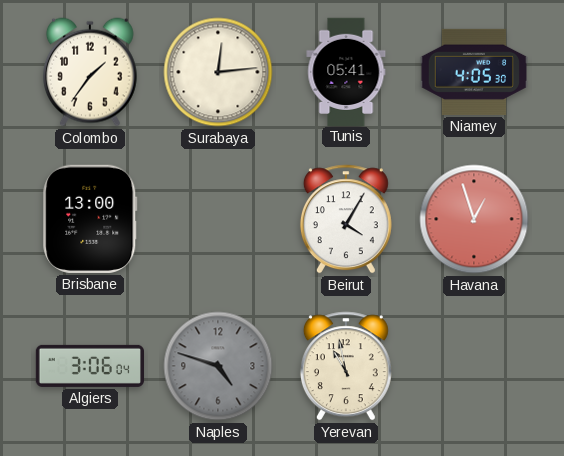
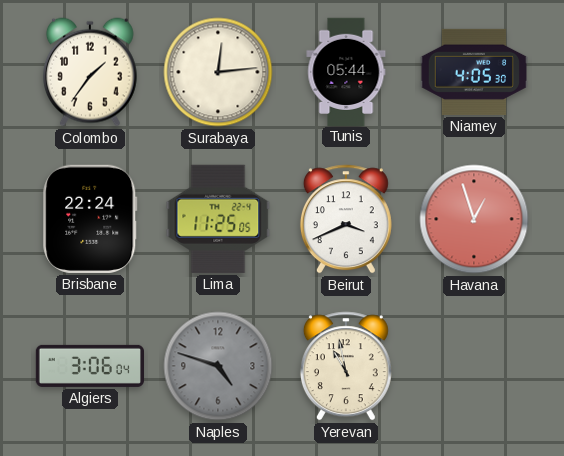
Tunis: 05:41 -> 05:44 (346, 71)
Brisbane: 13:00 -> 22:24 (90, 219)
Lima: none -> 11:25 (218, 219)
Beirut: 4:05 -> 3:41 (346, 219)
